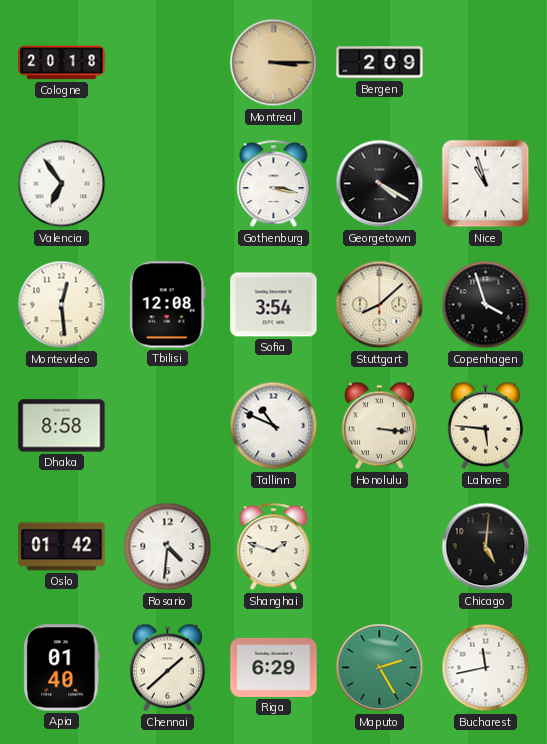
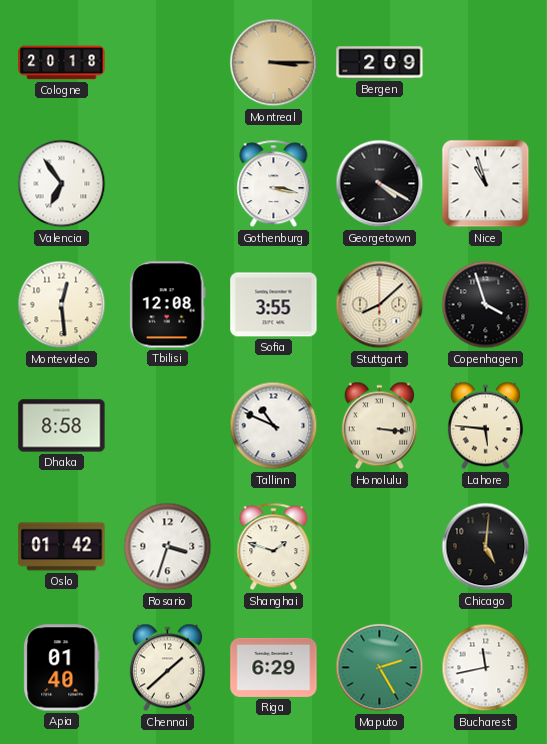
Sofia: 3:54 -> 3:55 (274, 305)
Rosario: 4:31 -> 3:33 (168, 547)
